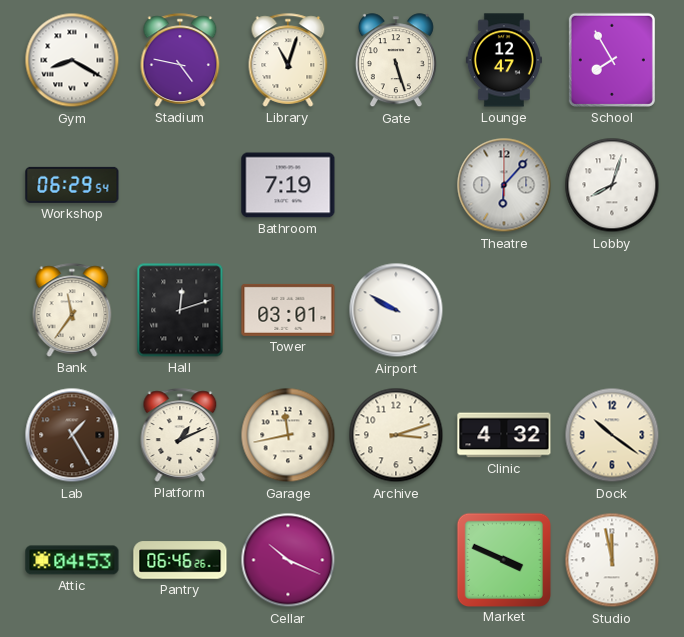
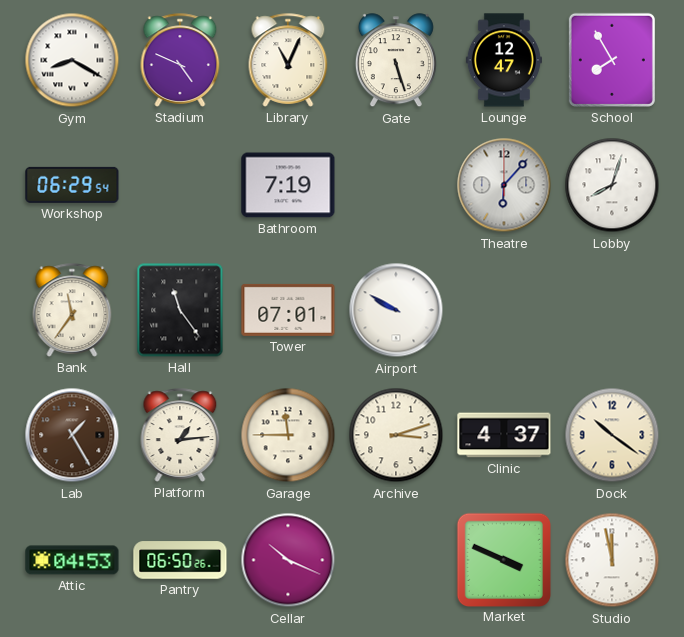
Stadium: 4:47 -> 4:49 (180, 60)
Library: 11:03 -> 11:04 (288, 60)
Hall: 12:12 -> 11:24 (180, 310)
Tower: 03:01 -> 07:01 (288, 310)
Platform: 1:11 -> 1:14 (180, 435)
Garage: 11:43 -> 11:45 (288, 435)
Clinic: 4:32 -> 4:37 (504, 435)
Pantry: 06:46 -> 06:50 (180, 560)
